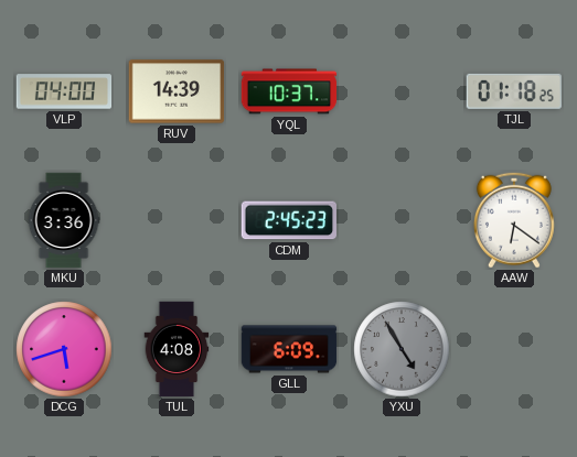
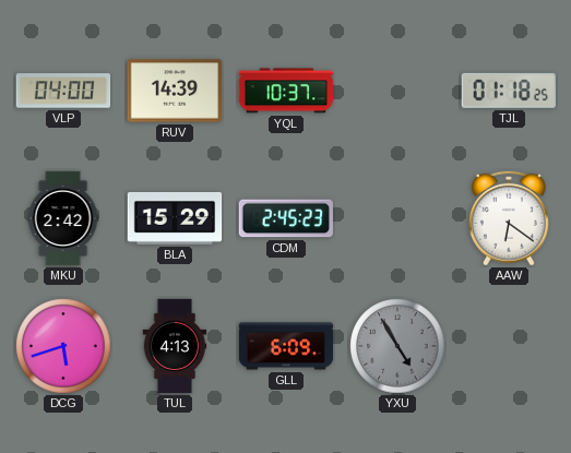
MKU: 3:36 -> 2:42 (63, 218)
BLA: none -> 15:29 (175, 218)
TUL: 4:08 -> 4:13 (175, 346)
